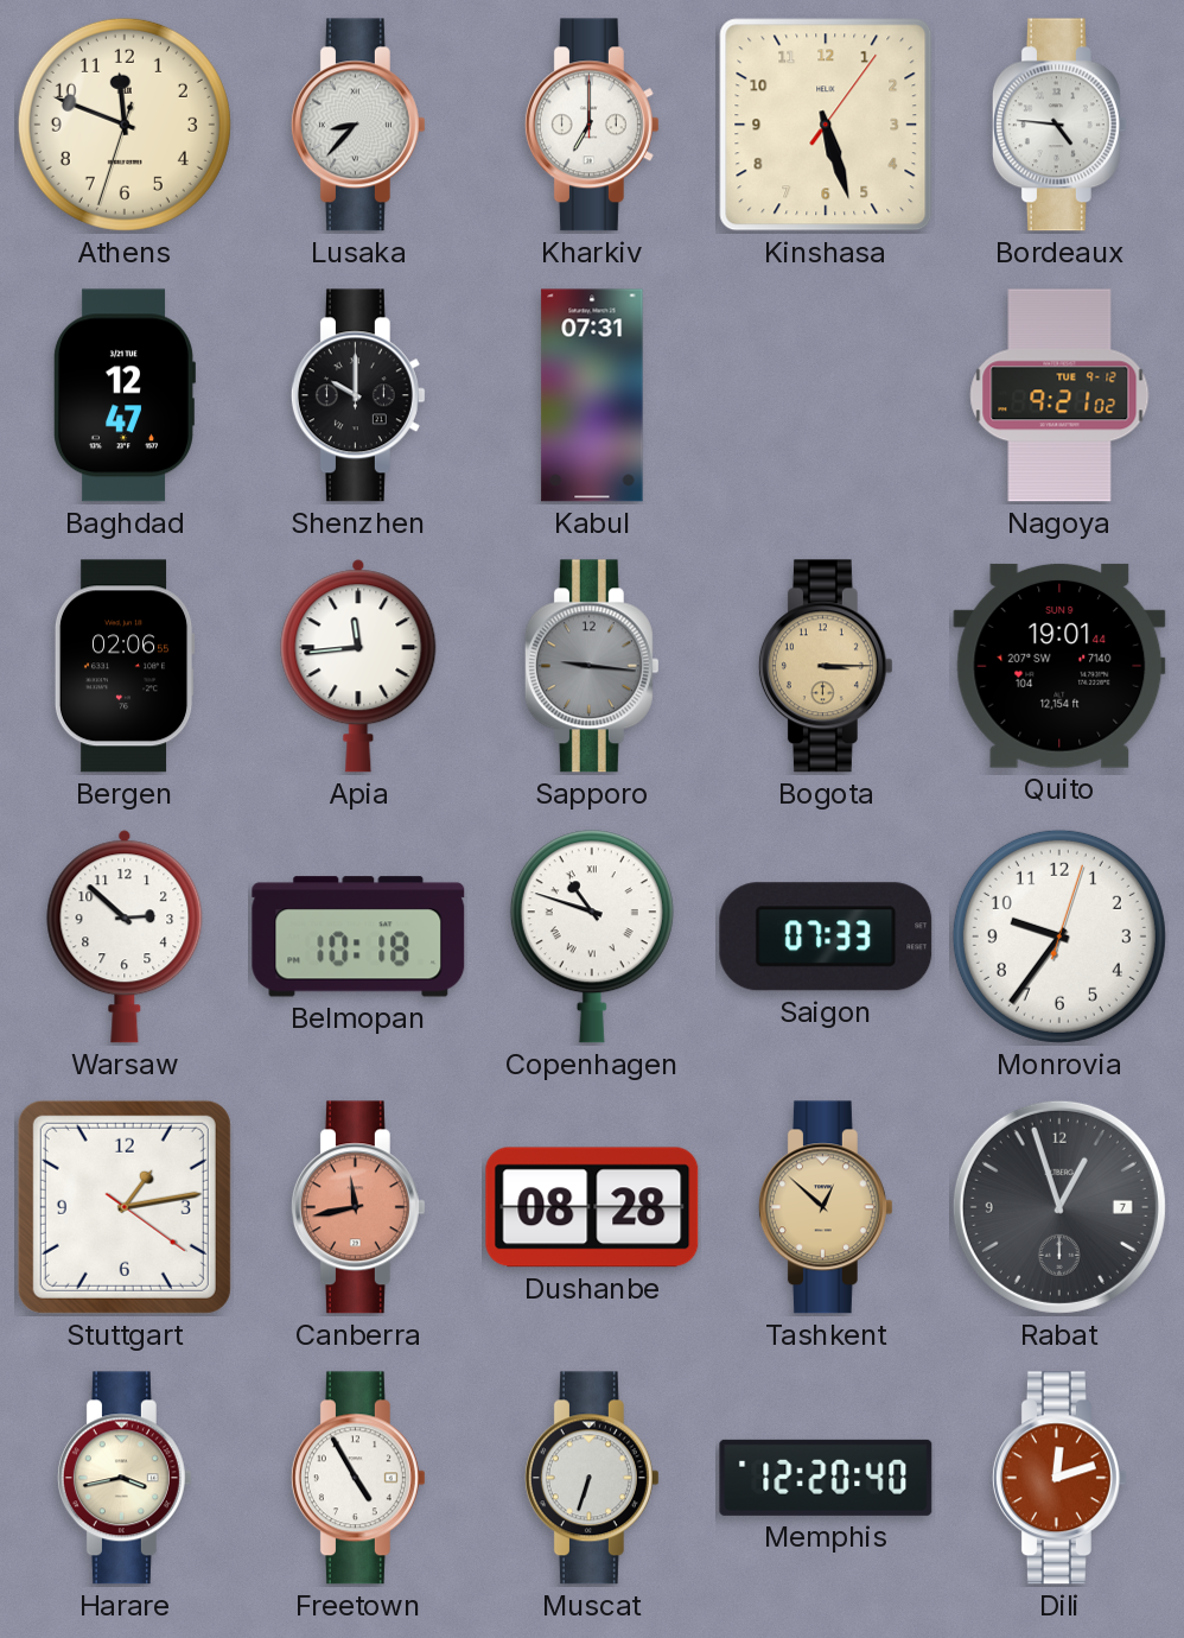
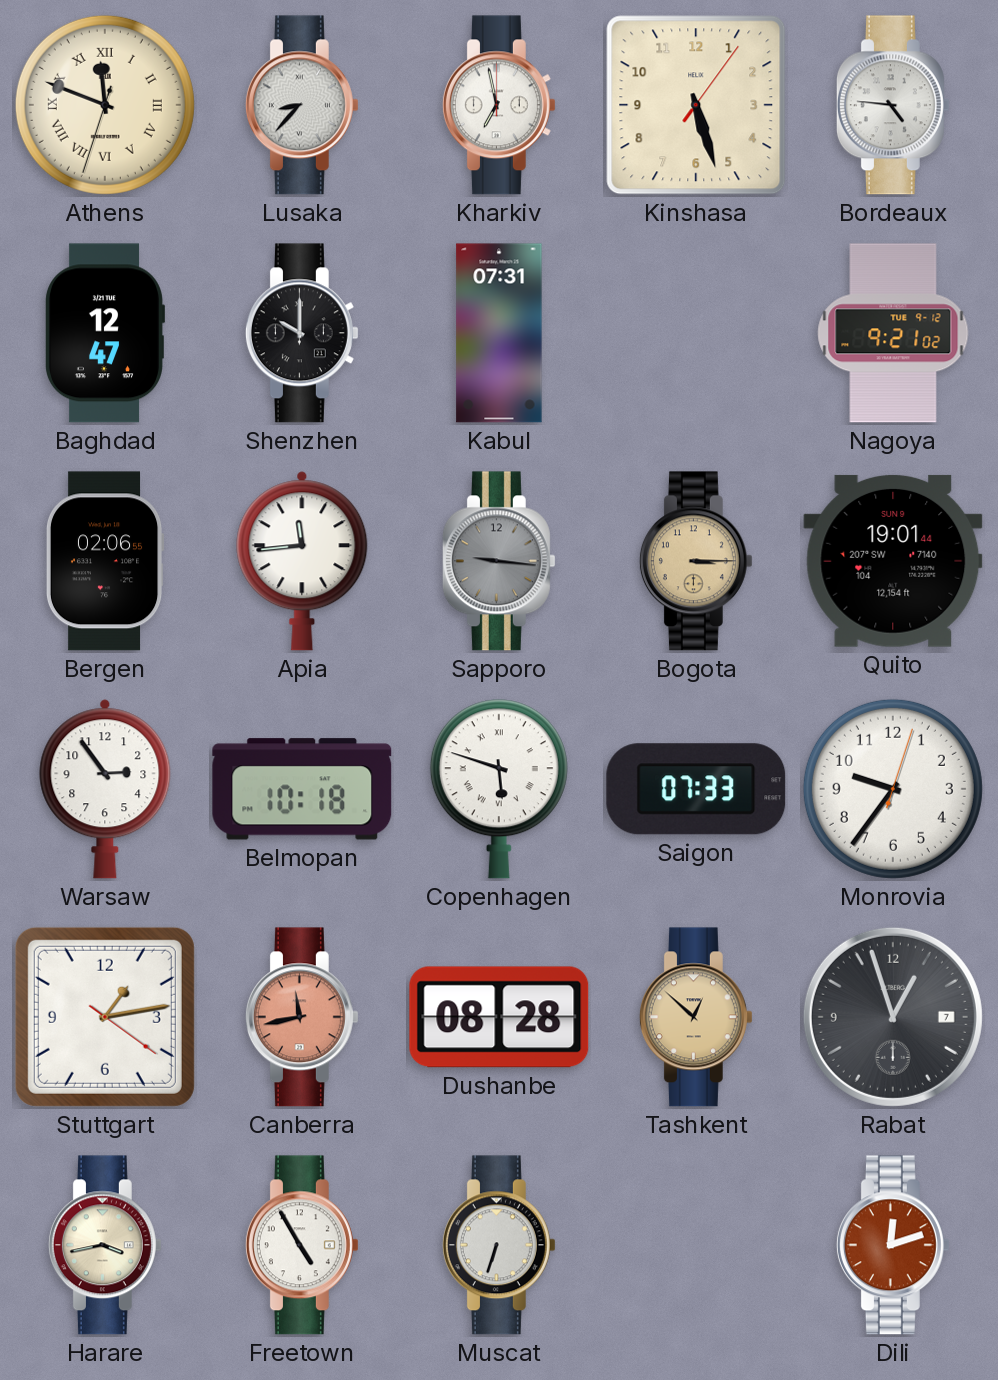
Athens numerals: Arabic -> Roman (105, 105)
Kharkiv: 7:00 -> 6:58 (499, 105)
Warsaw: 2:52 -> 2:54 (105, 789)
Copenhagen: 10:48 -> 5:48 (499, 789)
Memphis: 12:20 -> none (826, 1478)
